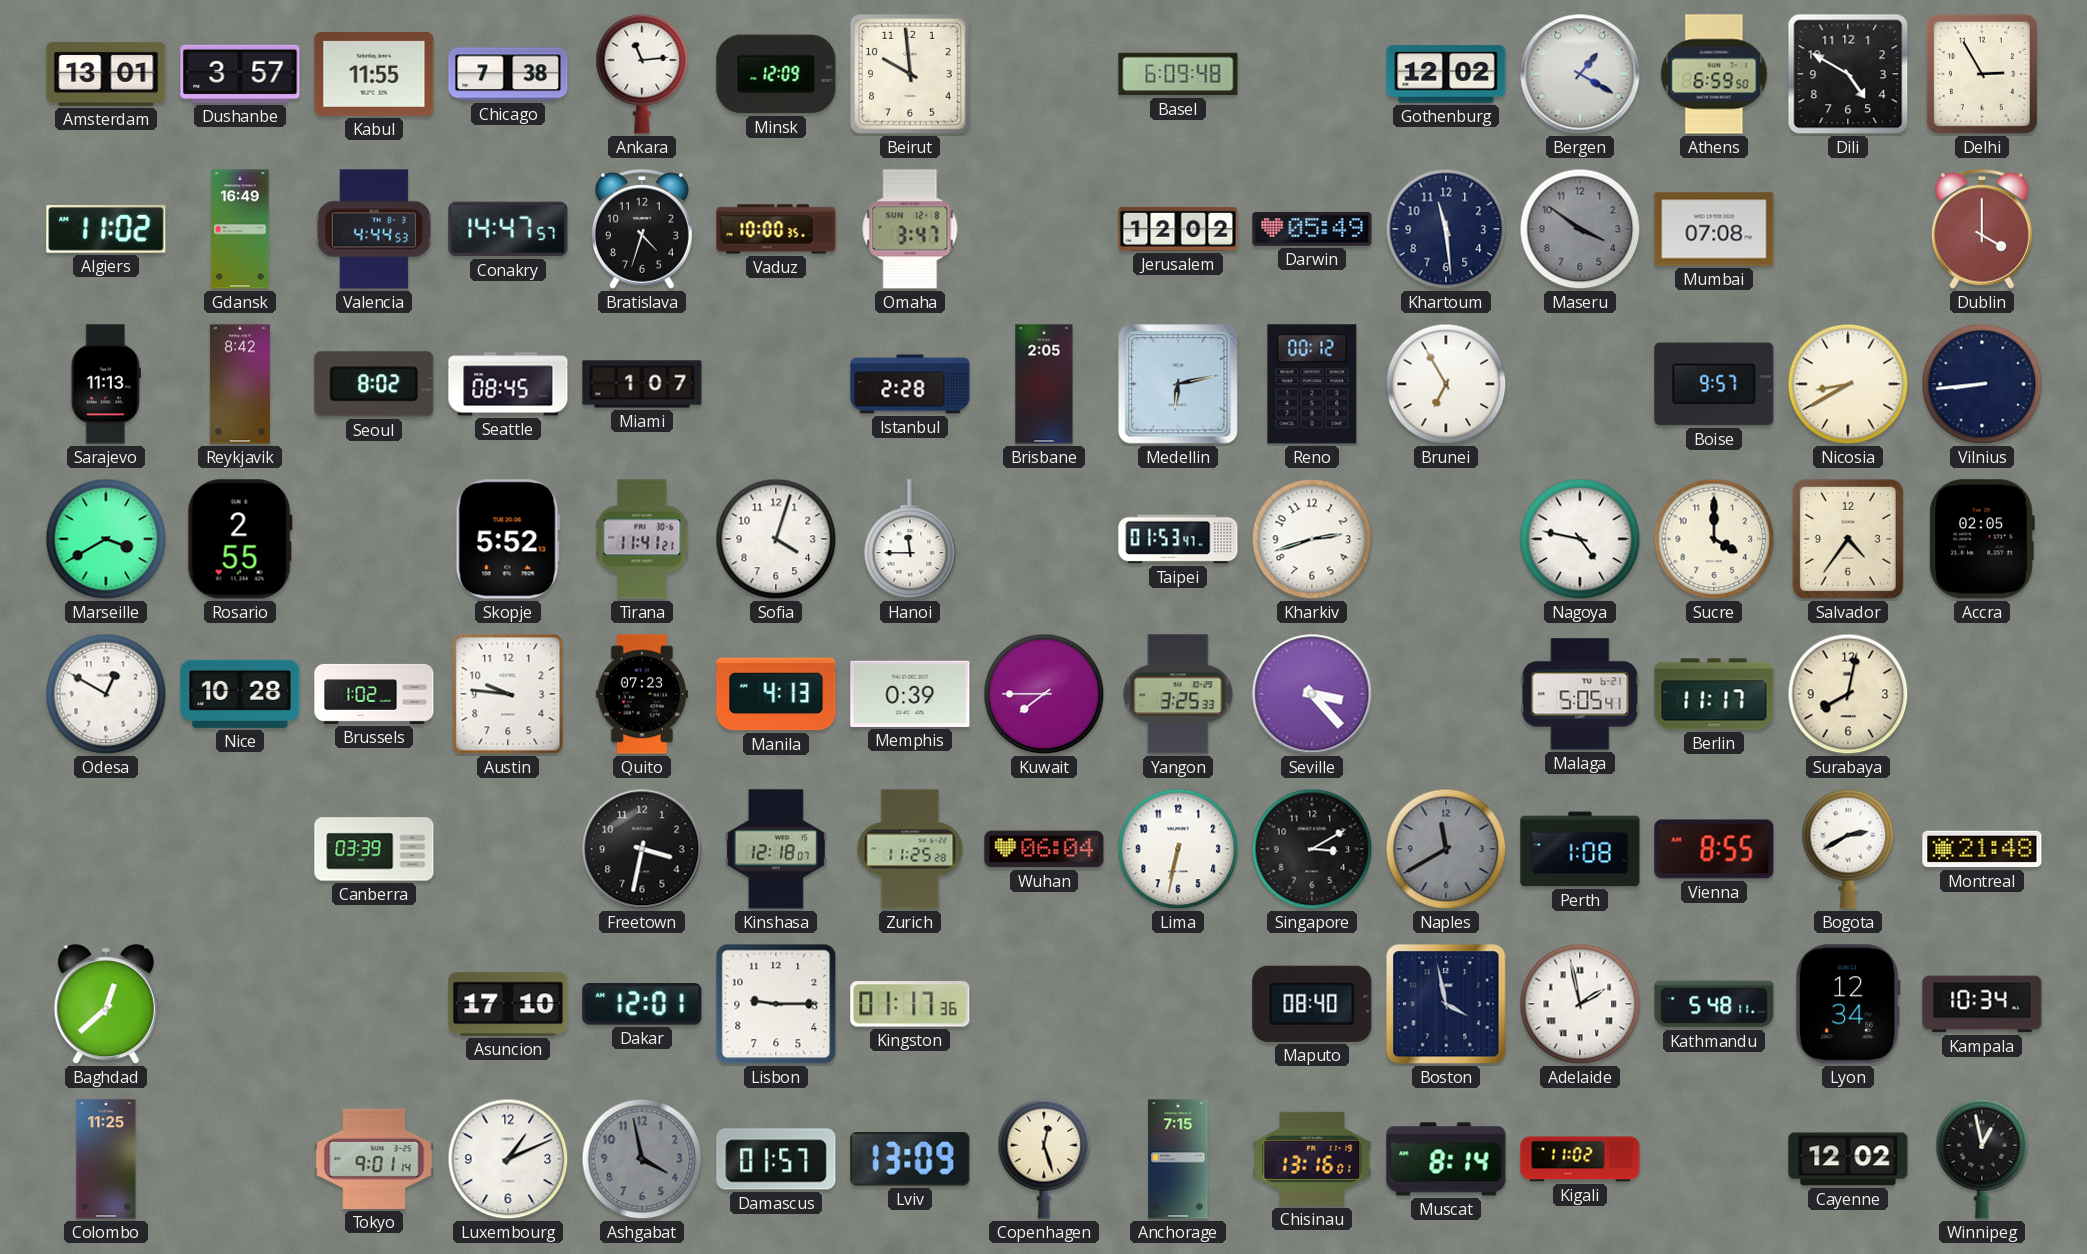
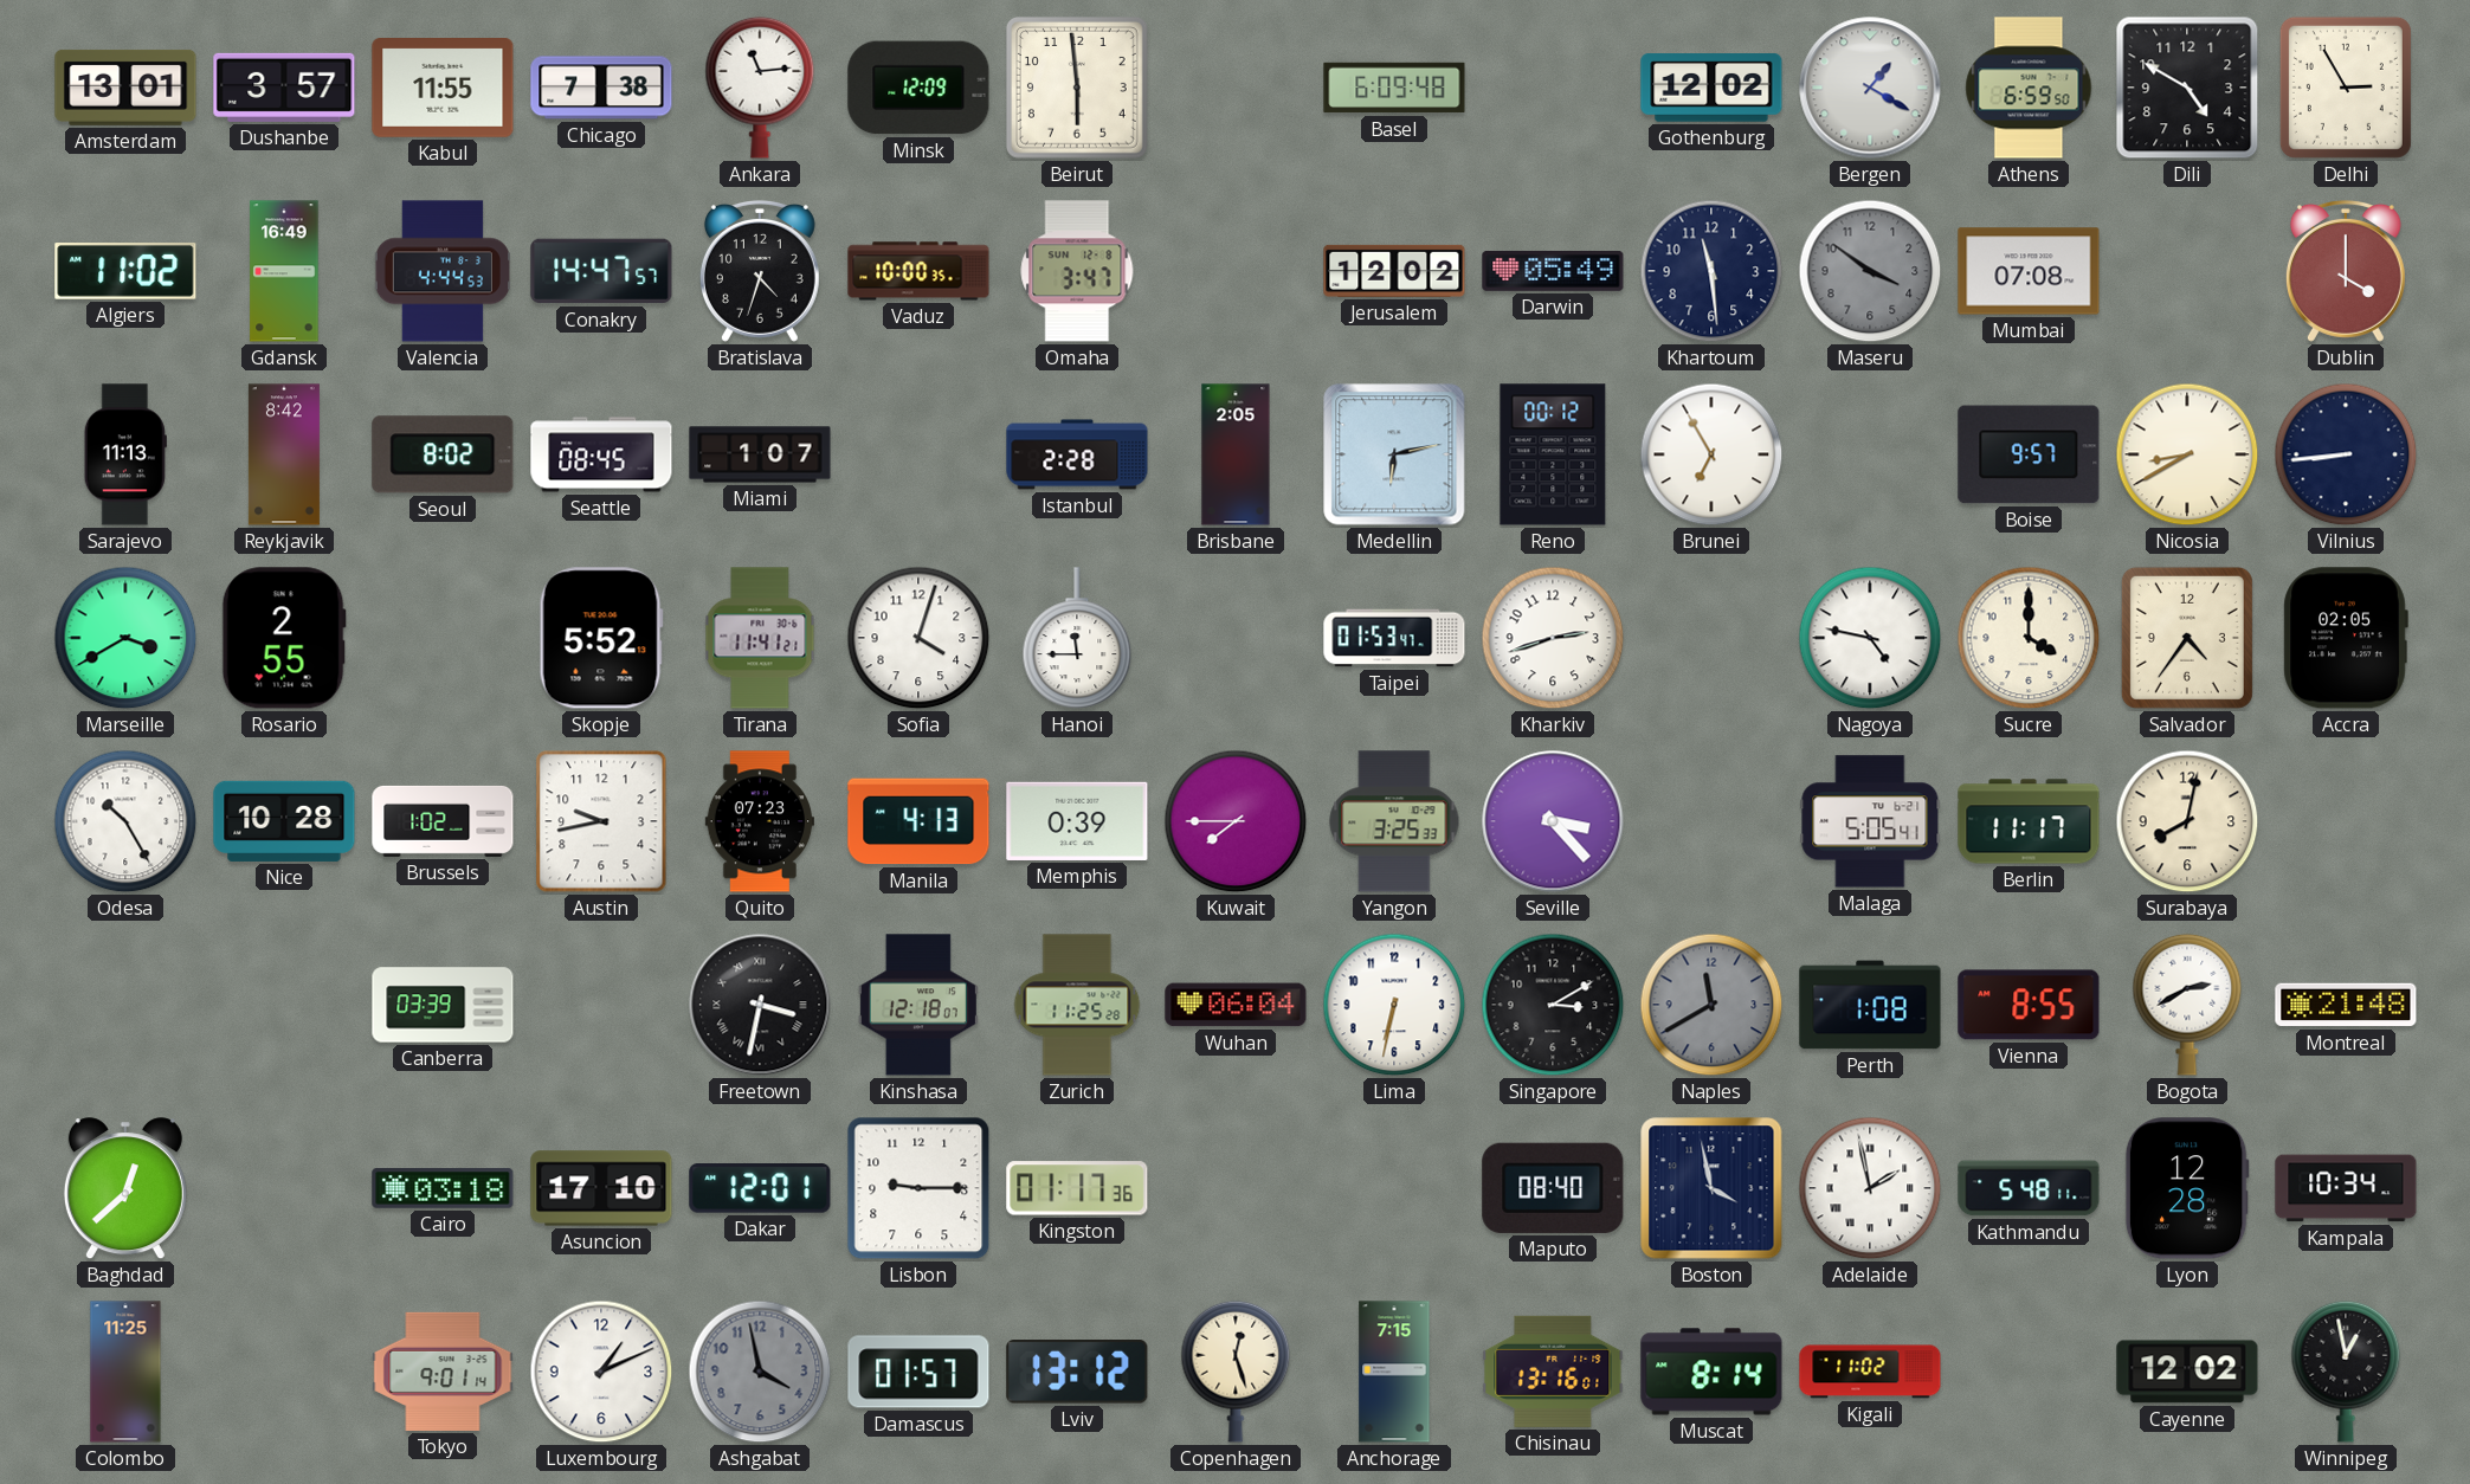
Beirut: 9:59 -> 5:59 (1077, 88)
Odesa: 12:50 -> 10:25 (125, 821)
Austin: 9:46 -> 9:43 (601, 821)
Freetown numerals: Arabic -> Roman (760, 1005)
Cairo: none -> 03:18 (443, 1189)
Lyon: 12:34 -> 12:28 (2187, 1188)
Lviv: 13:09 -> 13:12 (1077, 1373)
